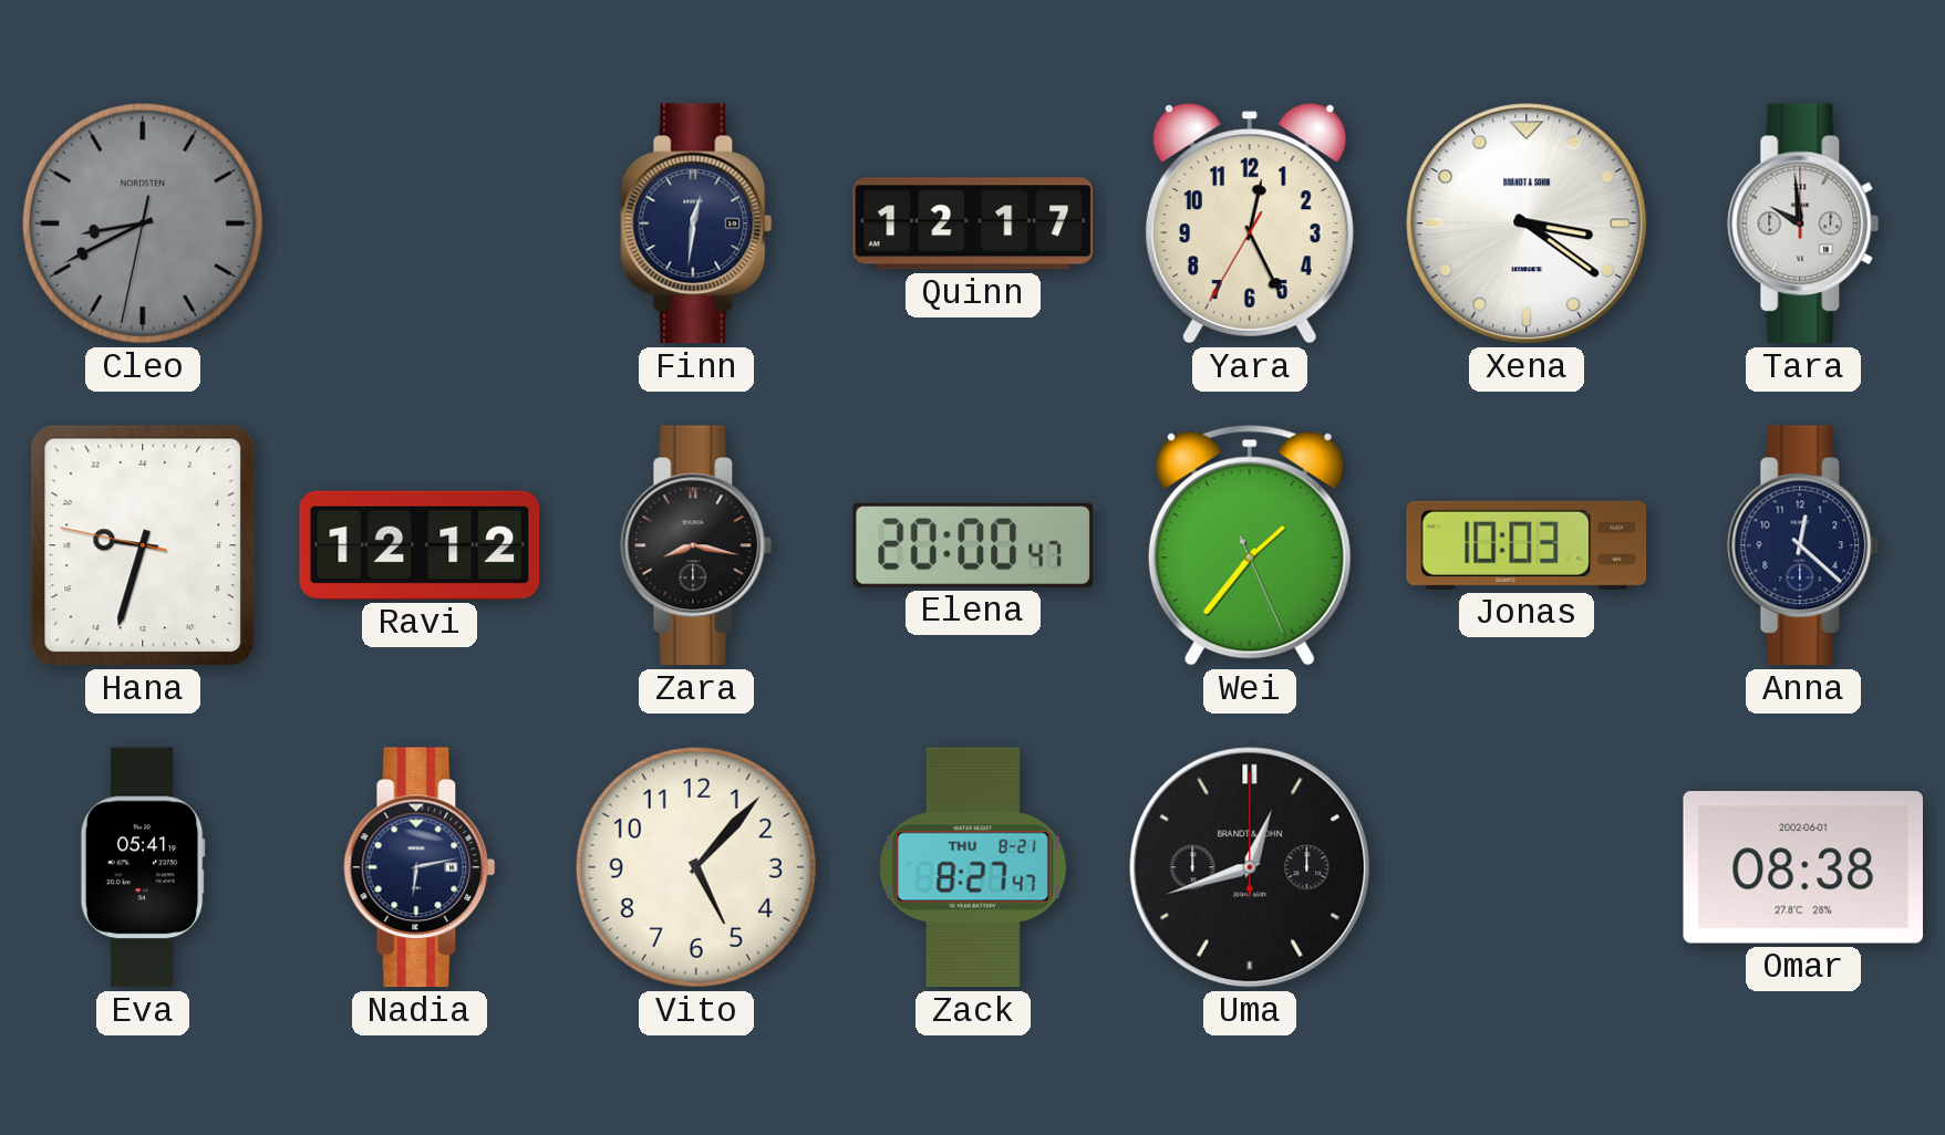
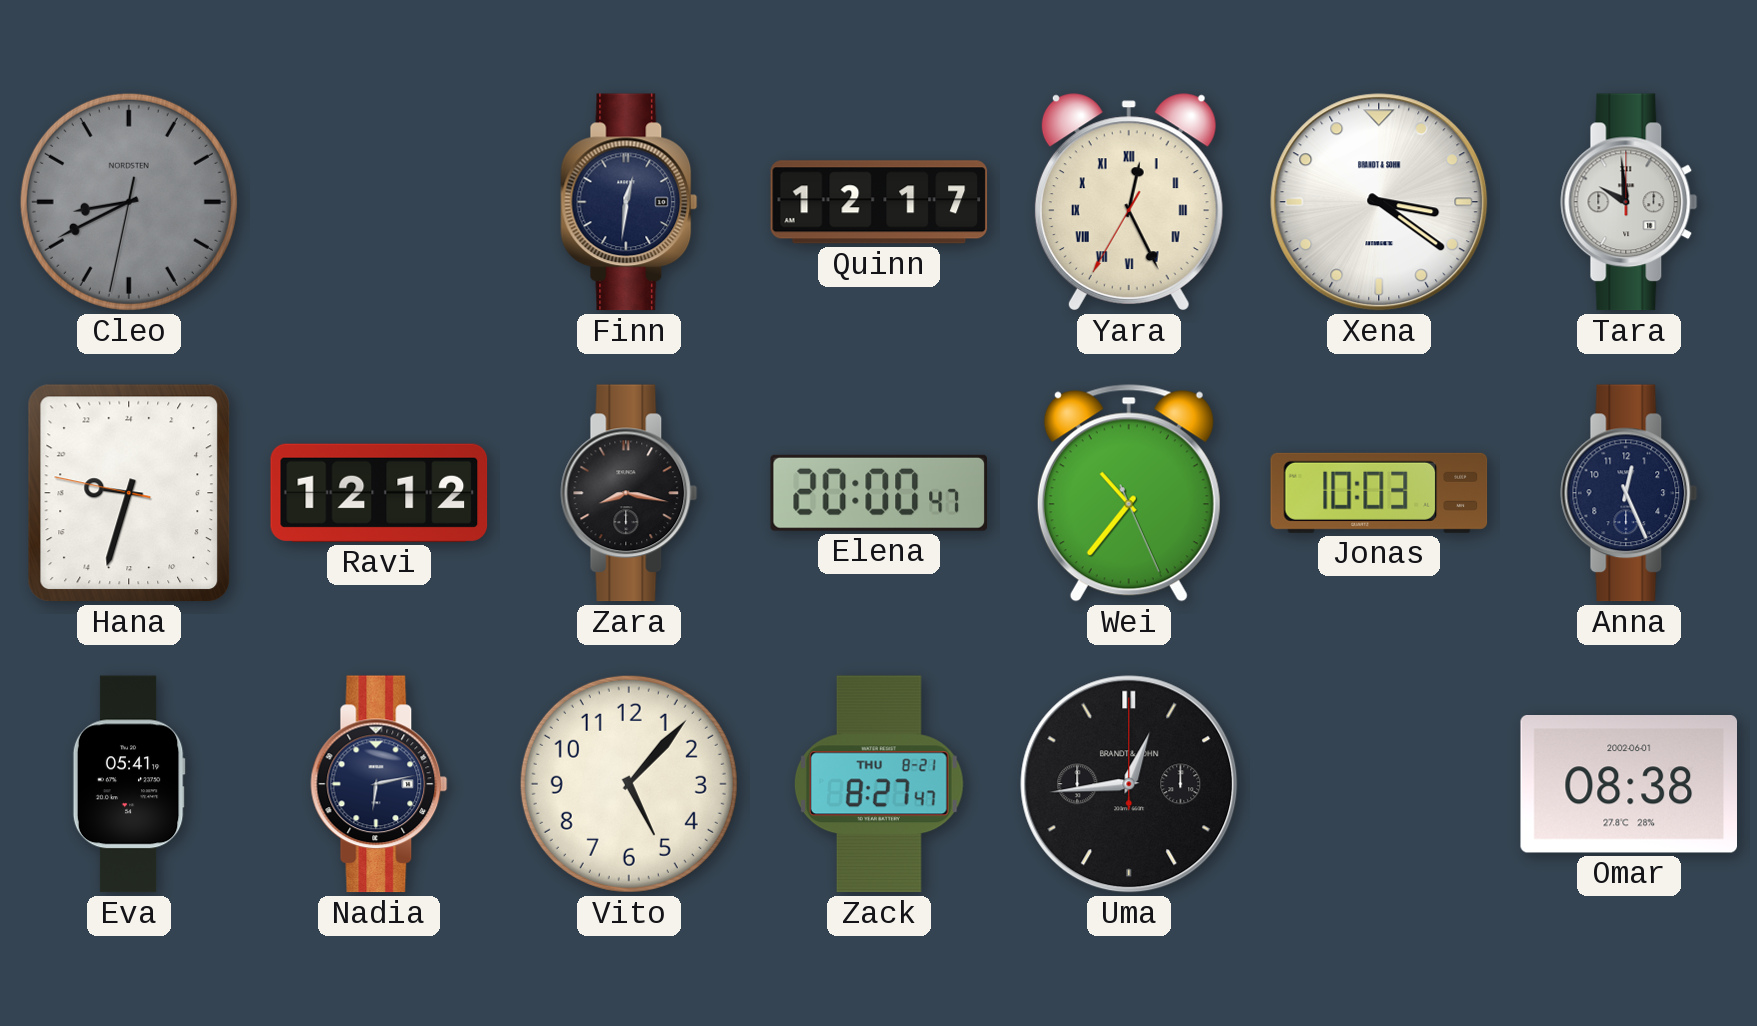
Yara numerals: Arabic -> Roman (1129, 202)
Wei: 1:36 -> 10:36 (1129, 493)
Anna: 12:22 -> 12:26 (1629, 493)
Uma: 12:42 -> 12:44 (1129, 784)
